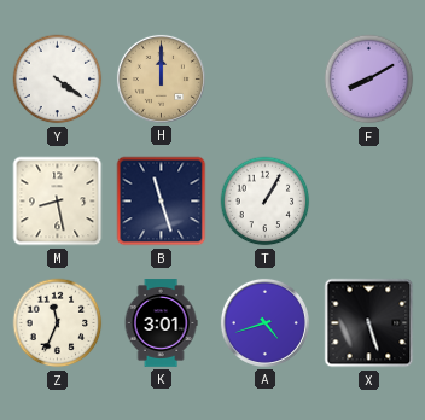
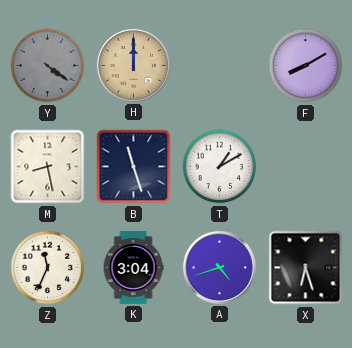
Y dial: white -> grey (48, 66)
T: 1:05 -> 1:10 (220, 167)
K: 3:01 -> 3:04 (133, 268)
X: 5:27 -> 6:27 (306, 268)
